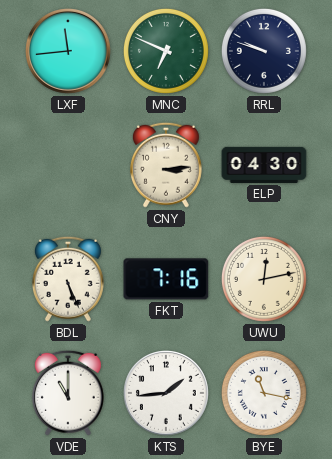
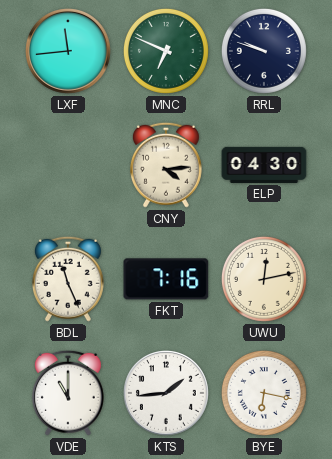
CNY: 3:14 -> 4:14 (166, 165)
BDL: 5:26 -> 11:26 (68, 279)
BYE: 11:17 -> 6:17 (264, 393)
